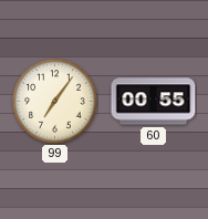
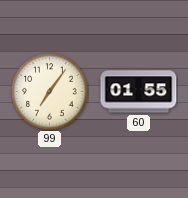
60: 00:55 -> 01:55 (139, 92)
